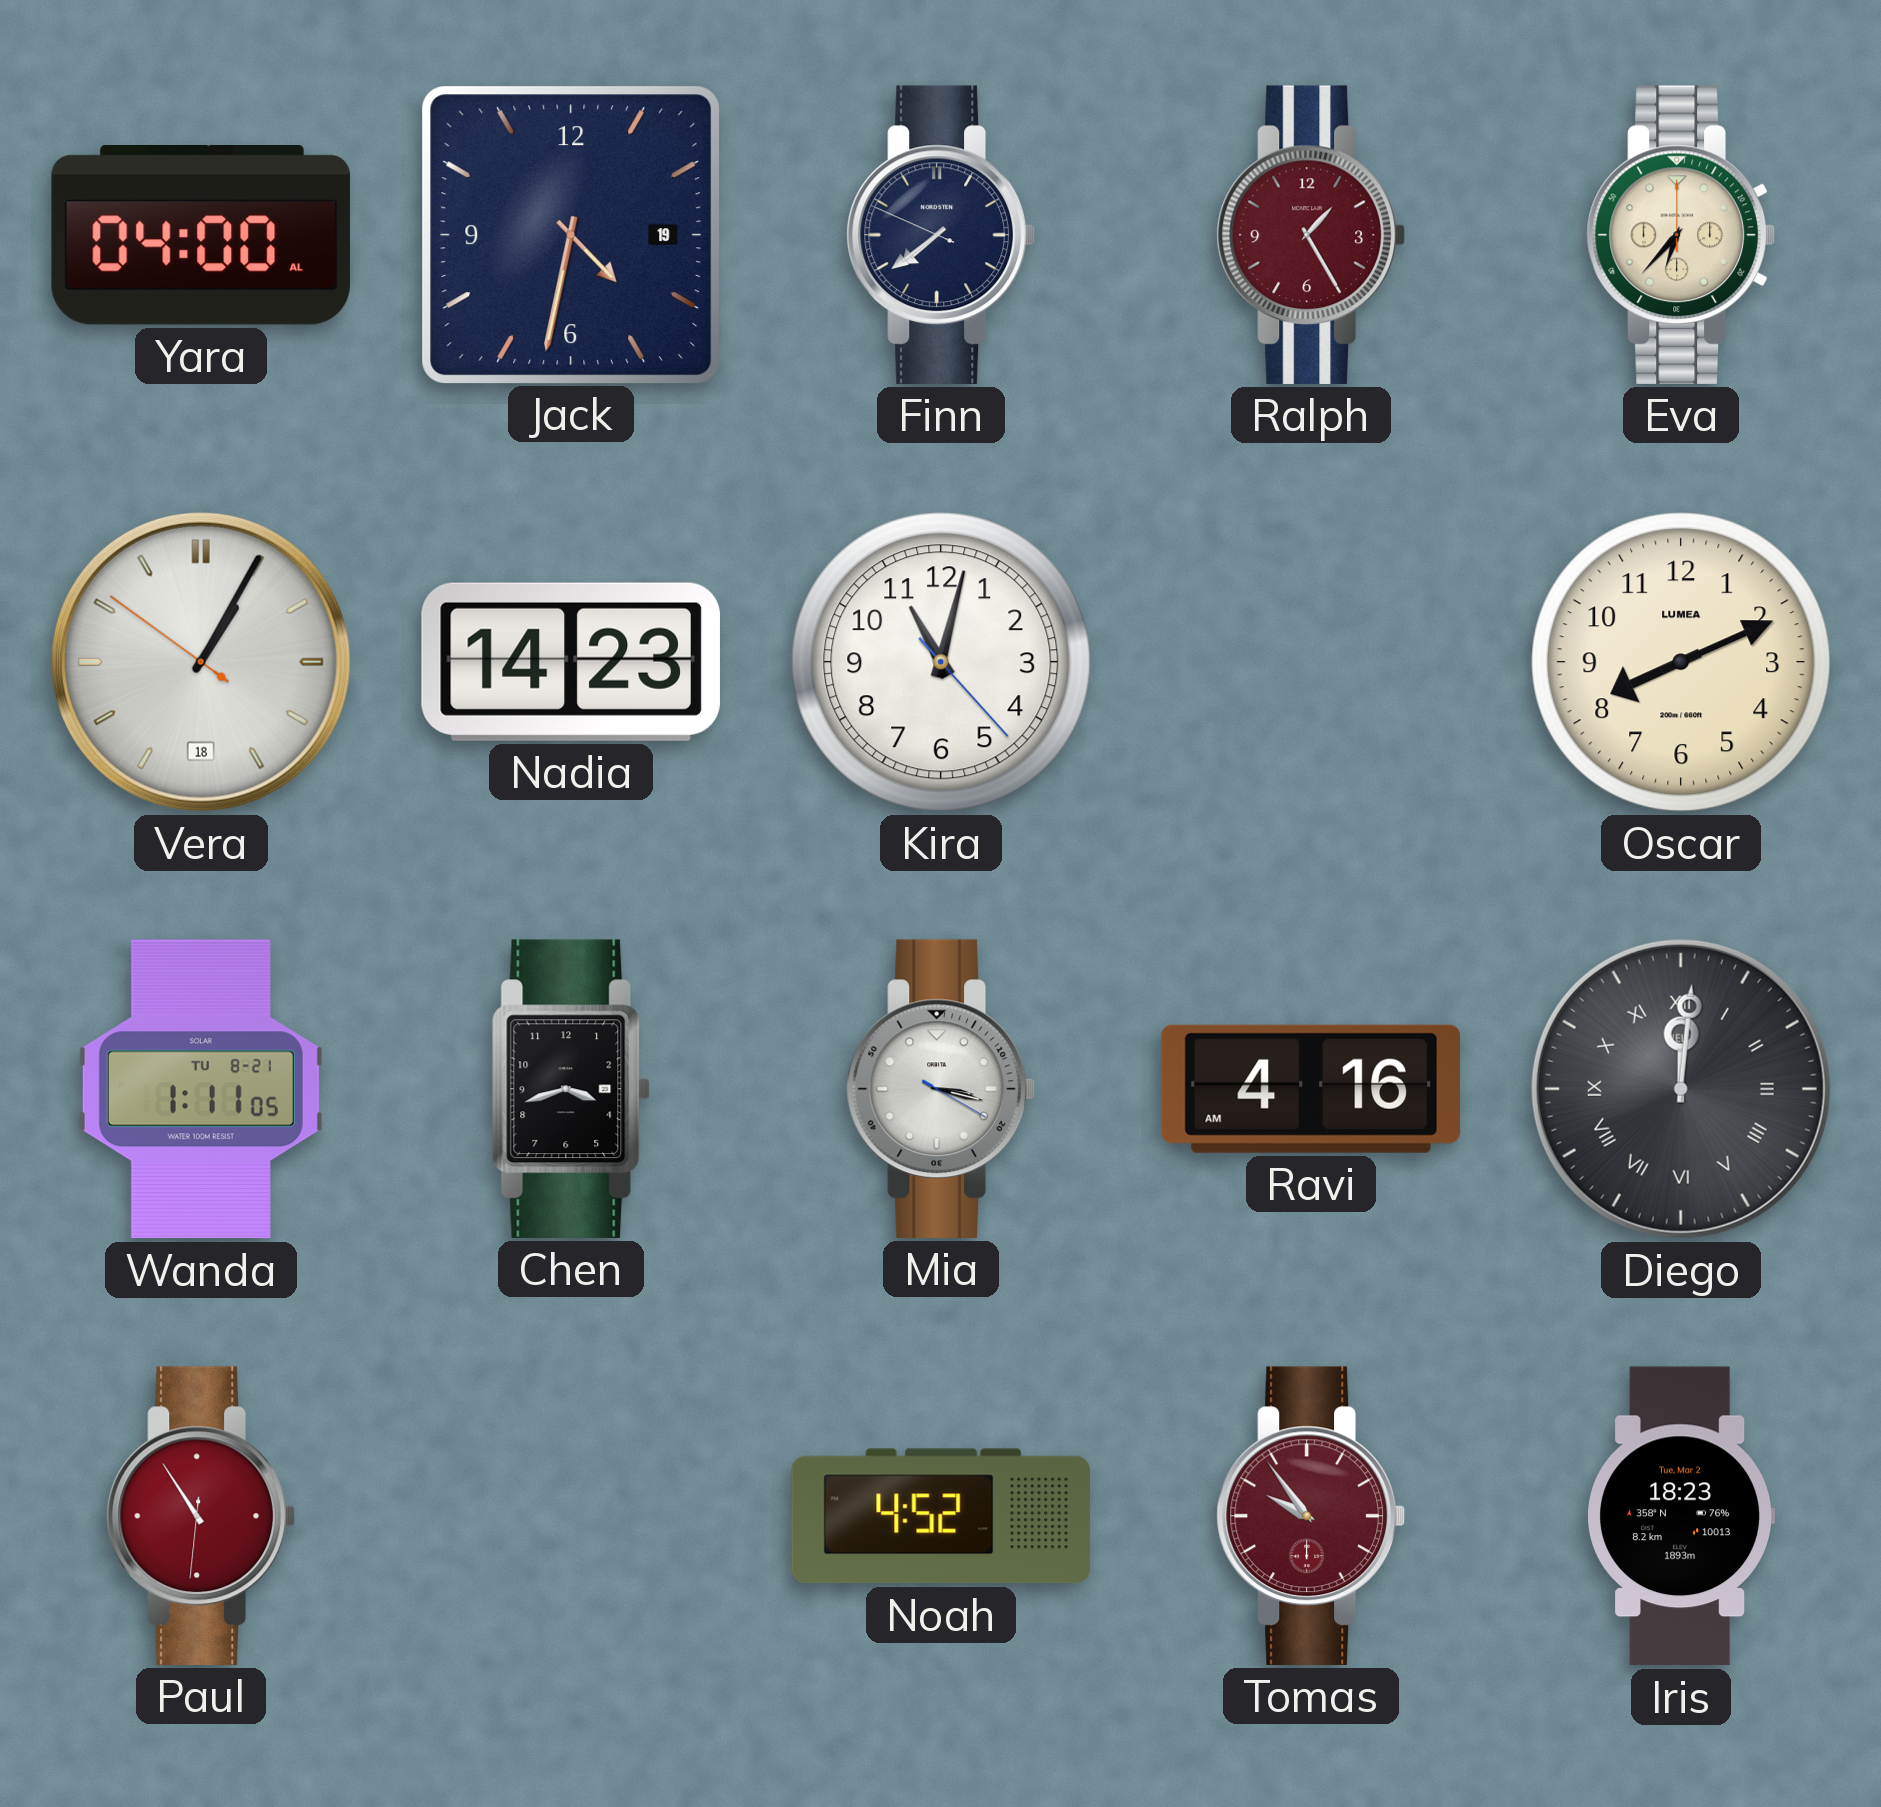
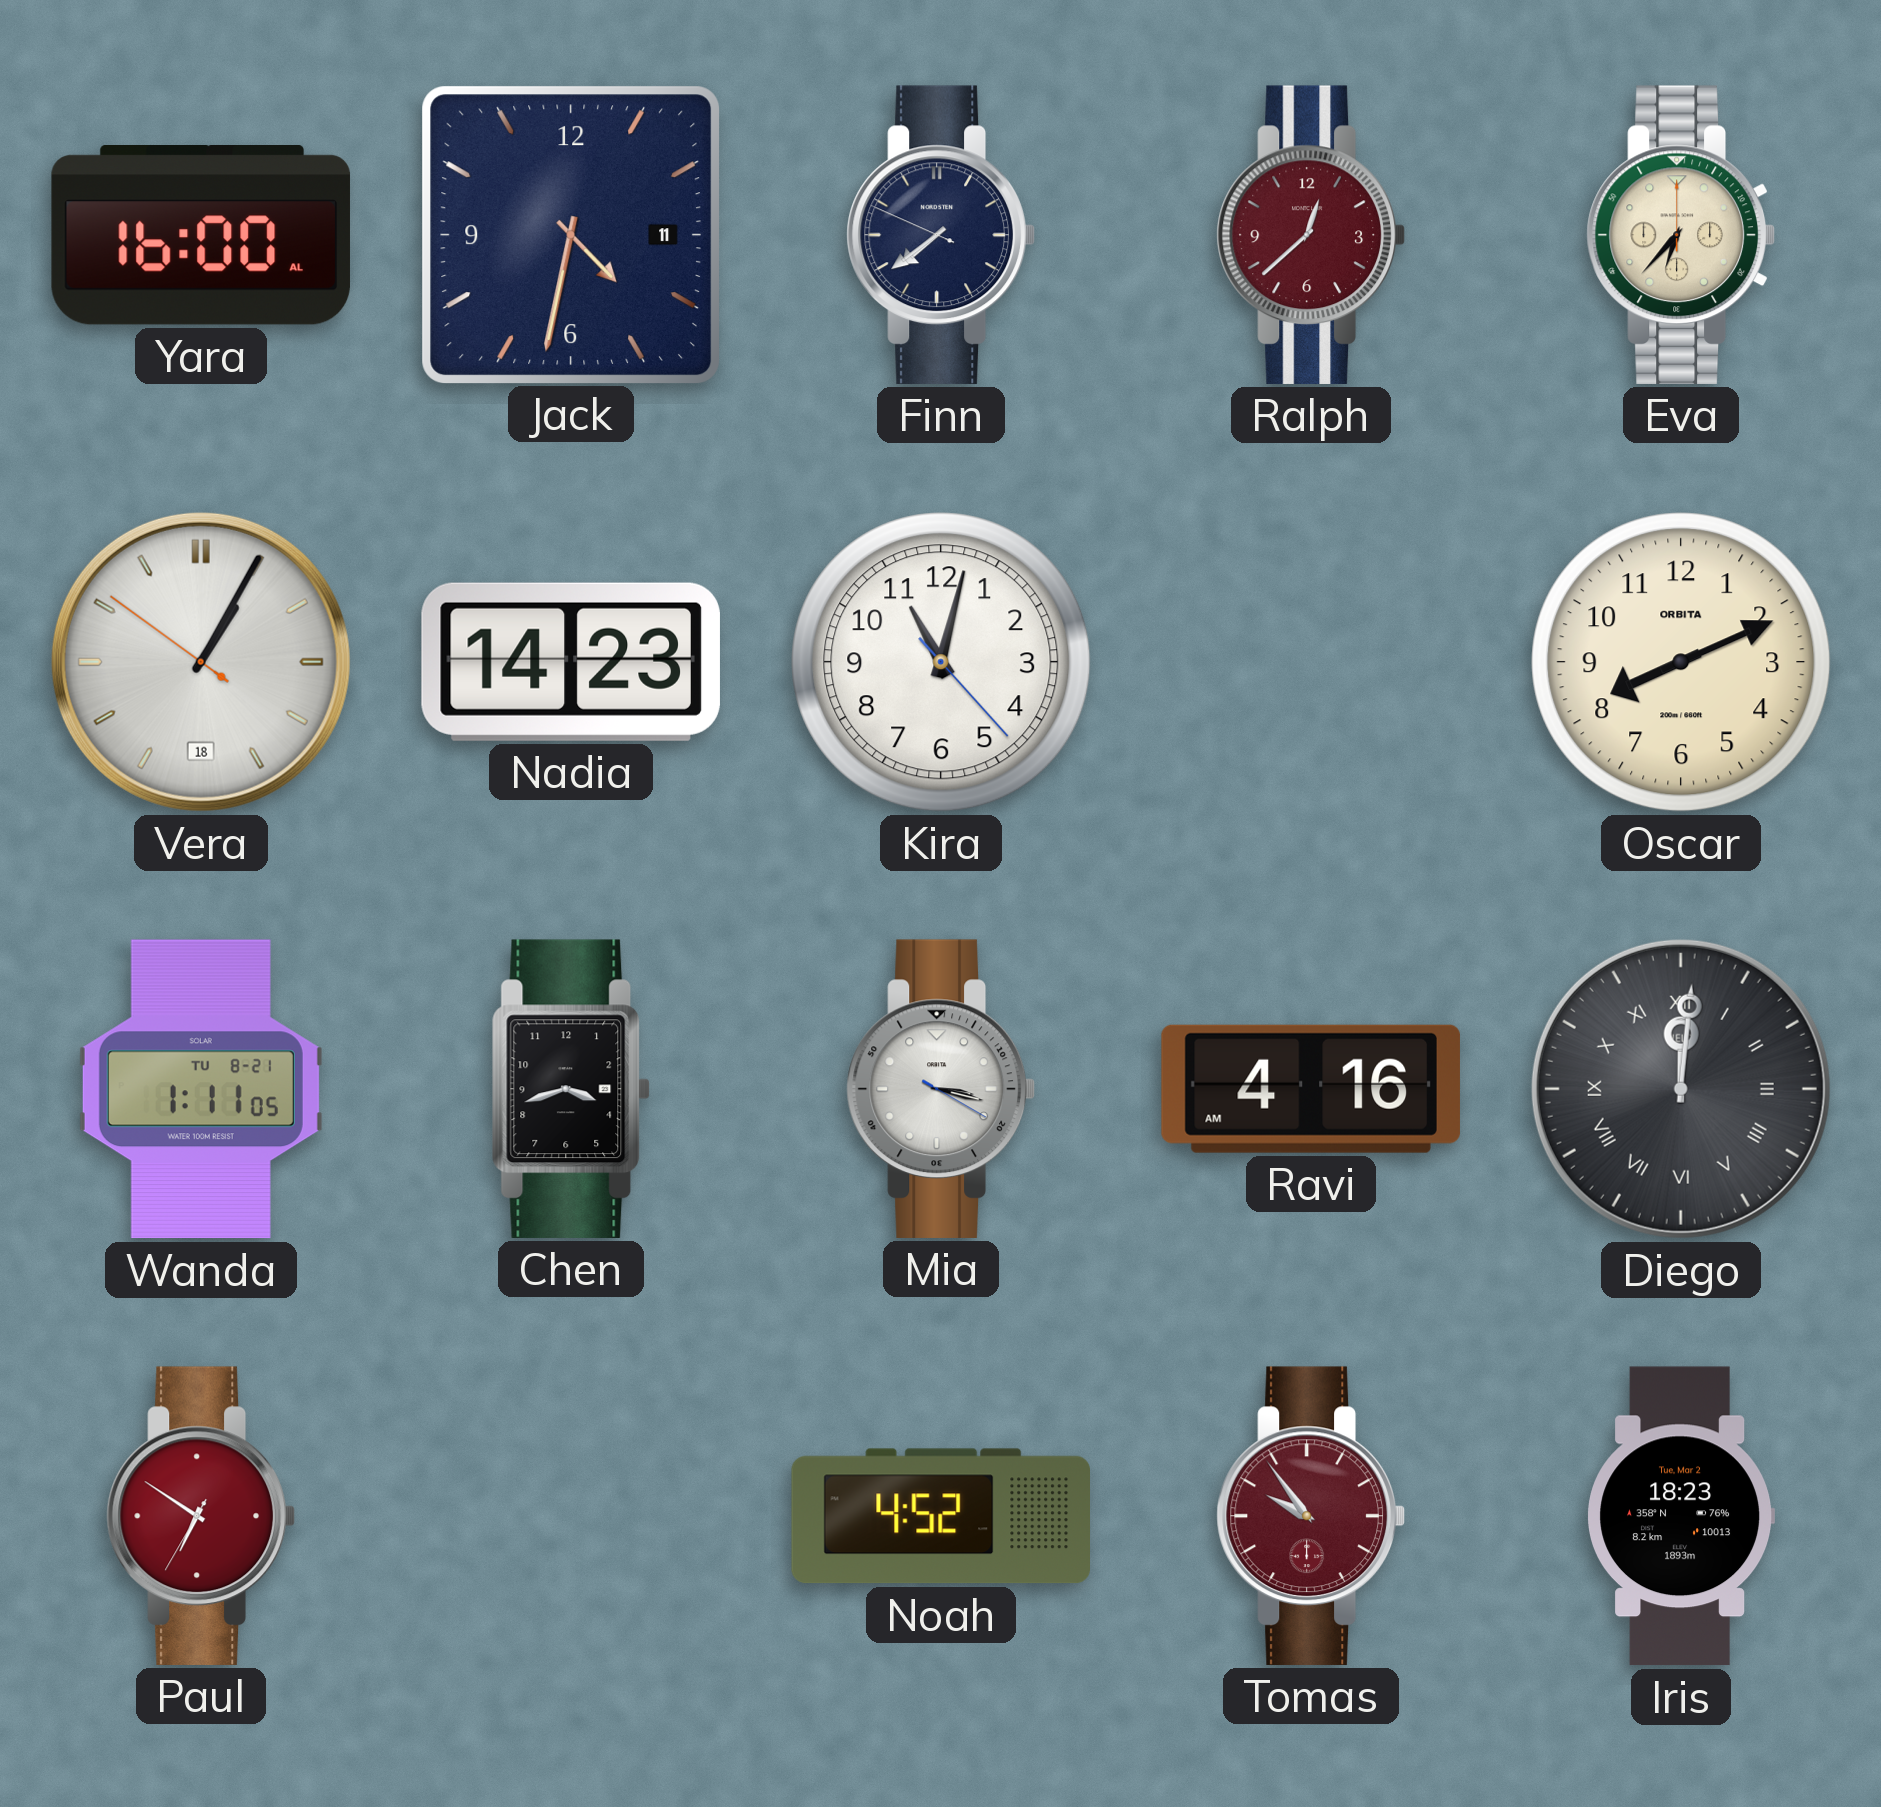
Yara: 04:00 -> 16:00 (201, 236)
Jack date: 19 -> 11 (570, 234)
Ralph: 1:25 -> 12:38 (1311, 235)
Oscar brand: LUMEA -> ORBITA (1681, 662)
Paul: 10:54 -> 6:50 (201, 1516)
